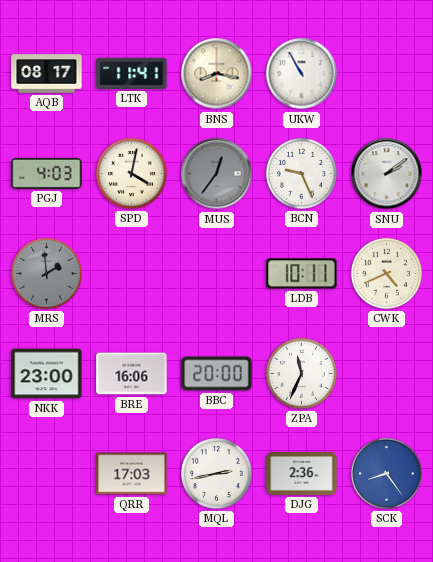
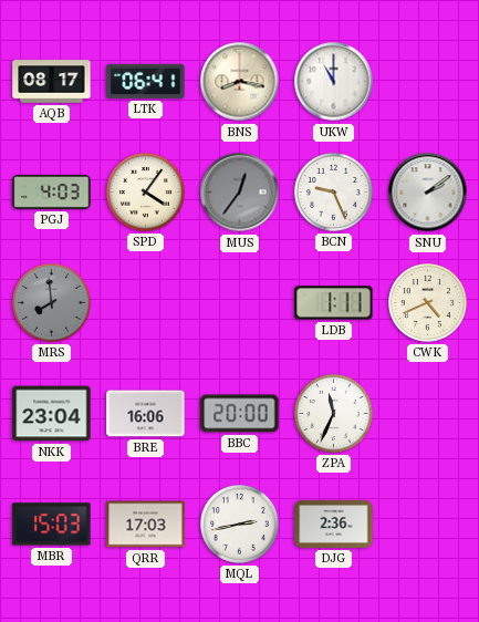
LTK: 11:41 -> 06:41 (146, 81)
UKW: 10:55 -> 11:00 (334, 82)
SPD: 4:02 -> 4:06 (145, 191)
MRS: 1:59 -> 7:59 (51, 302)
LDB: 10:11 -> 1:11 (334, 303)
NKK: 23:00 -> 23:04 (52, 414)
MBR: none -> 15:03 (52, 525)
SCK: 8:24 -> none (386, 473)
